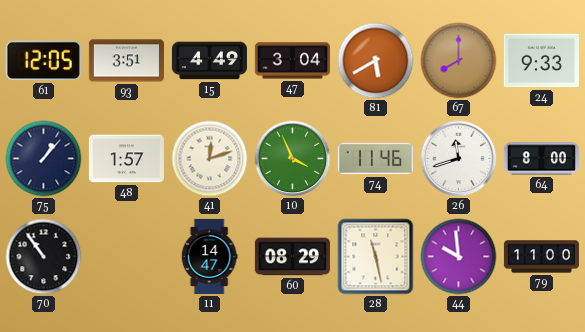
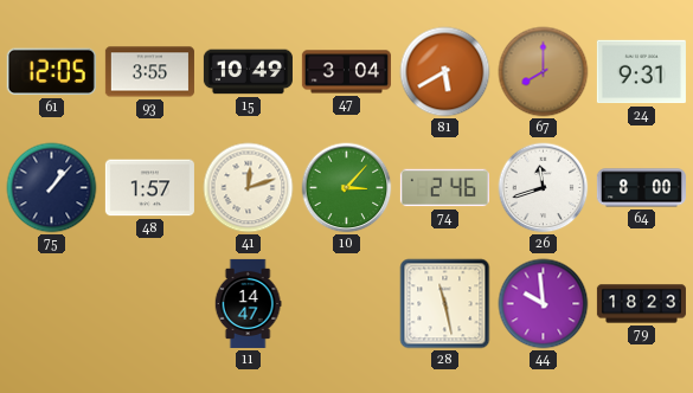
93: 3:51 -> 3:55 (149, 72)
15: 4:49 -> 10:49 (248, 72)
24: 9:33 -> 9:31 (641, 72)
10: 3:56 -> 3:07 (347, 188)
74: 11:46 -> 2:46 (444, 188)
70: 10:54 -> none (44, 257)
60: 08:29 -> none (292, 257)
79: 11:00 -> 18:23 (641, 304)
